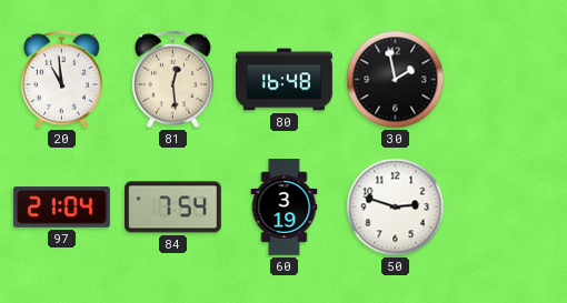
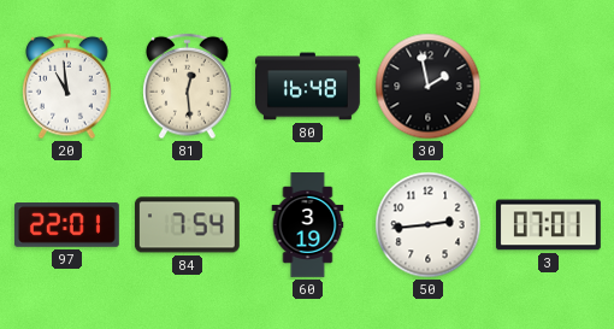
97: 21:04 -> 22:01 (66, 225)
50: 2:48 -> 2:44 (429, 225)
3: none -> 07:01 (548, 225)
